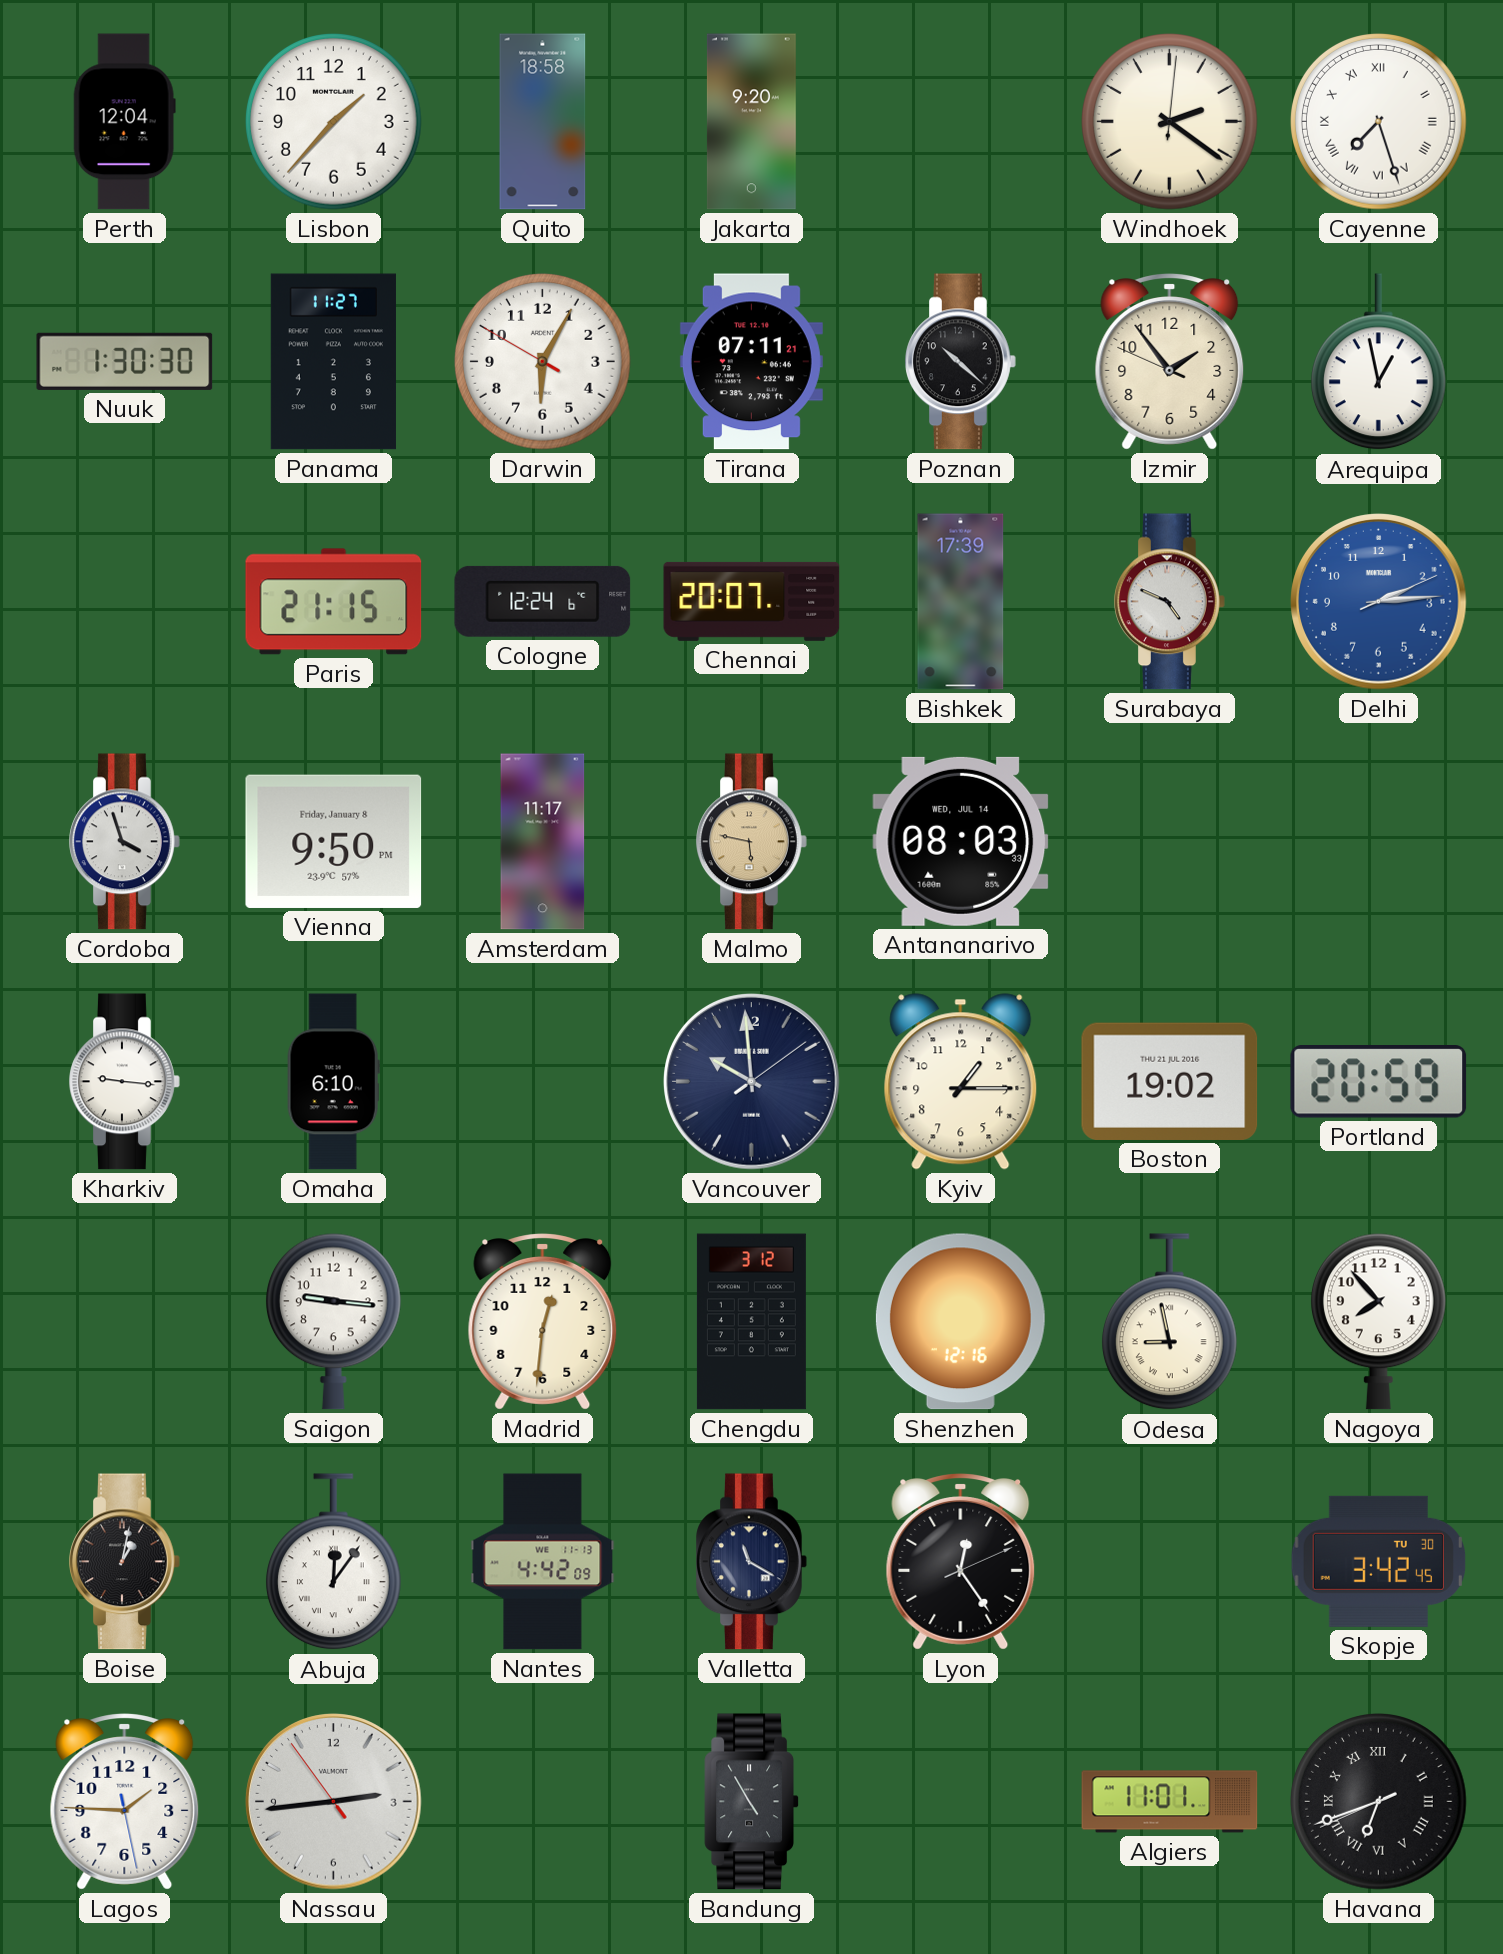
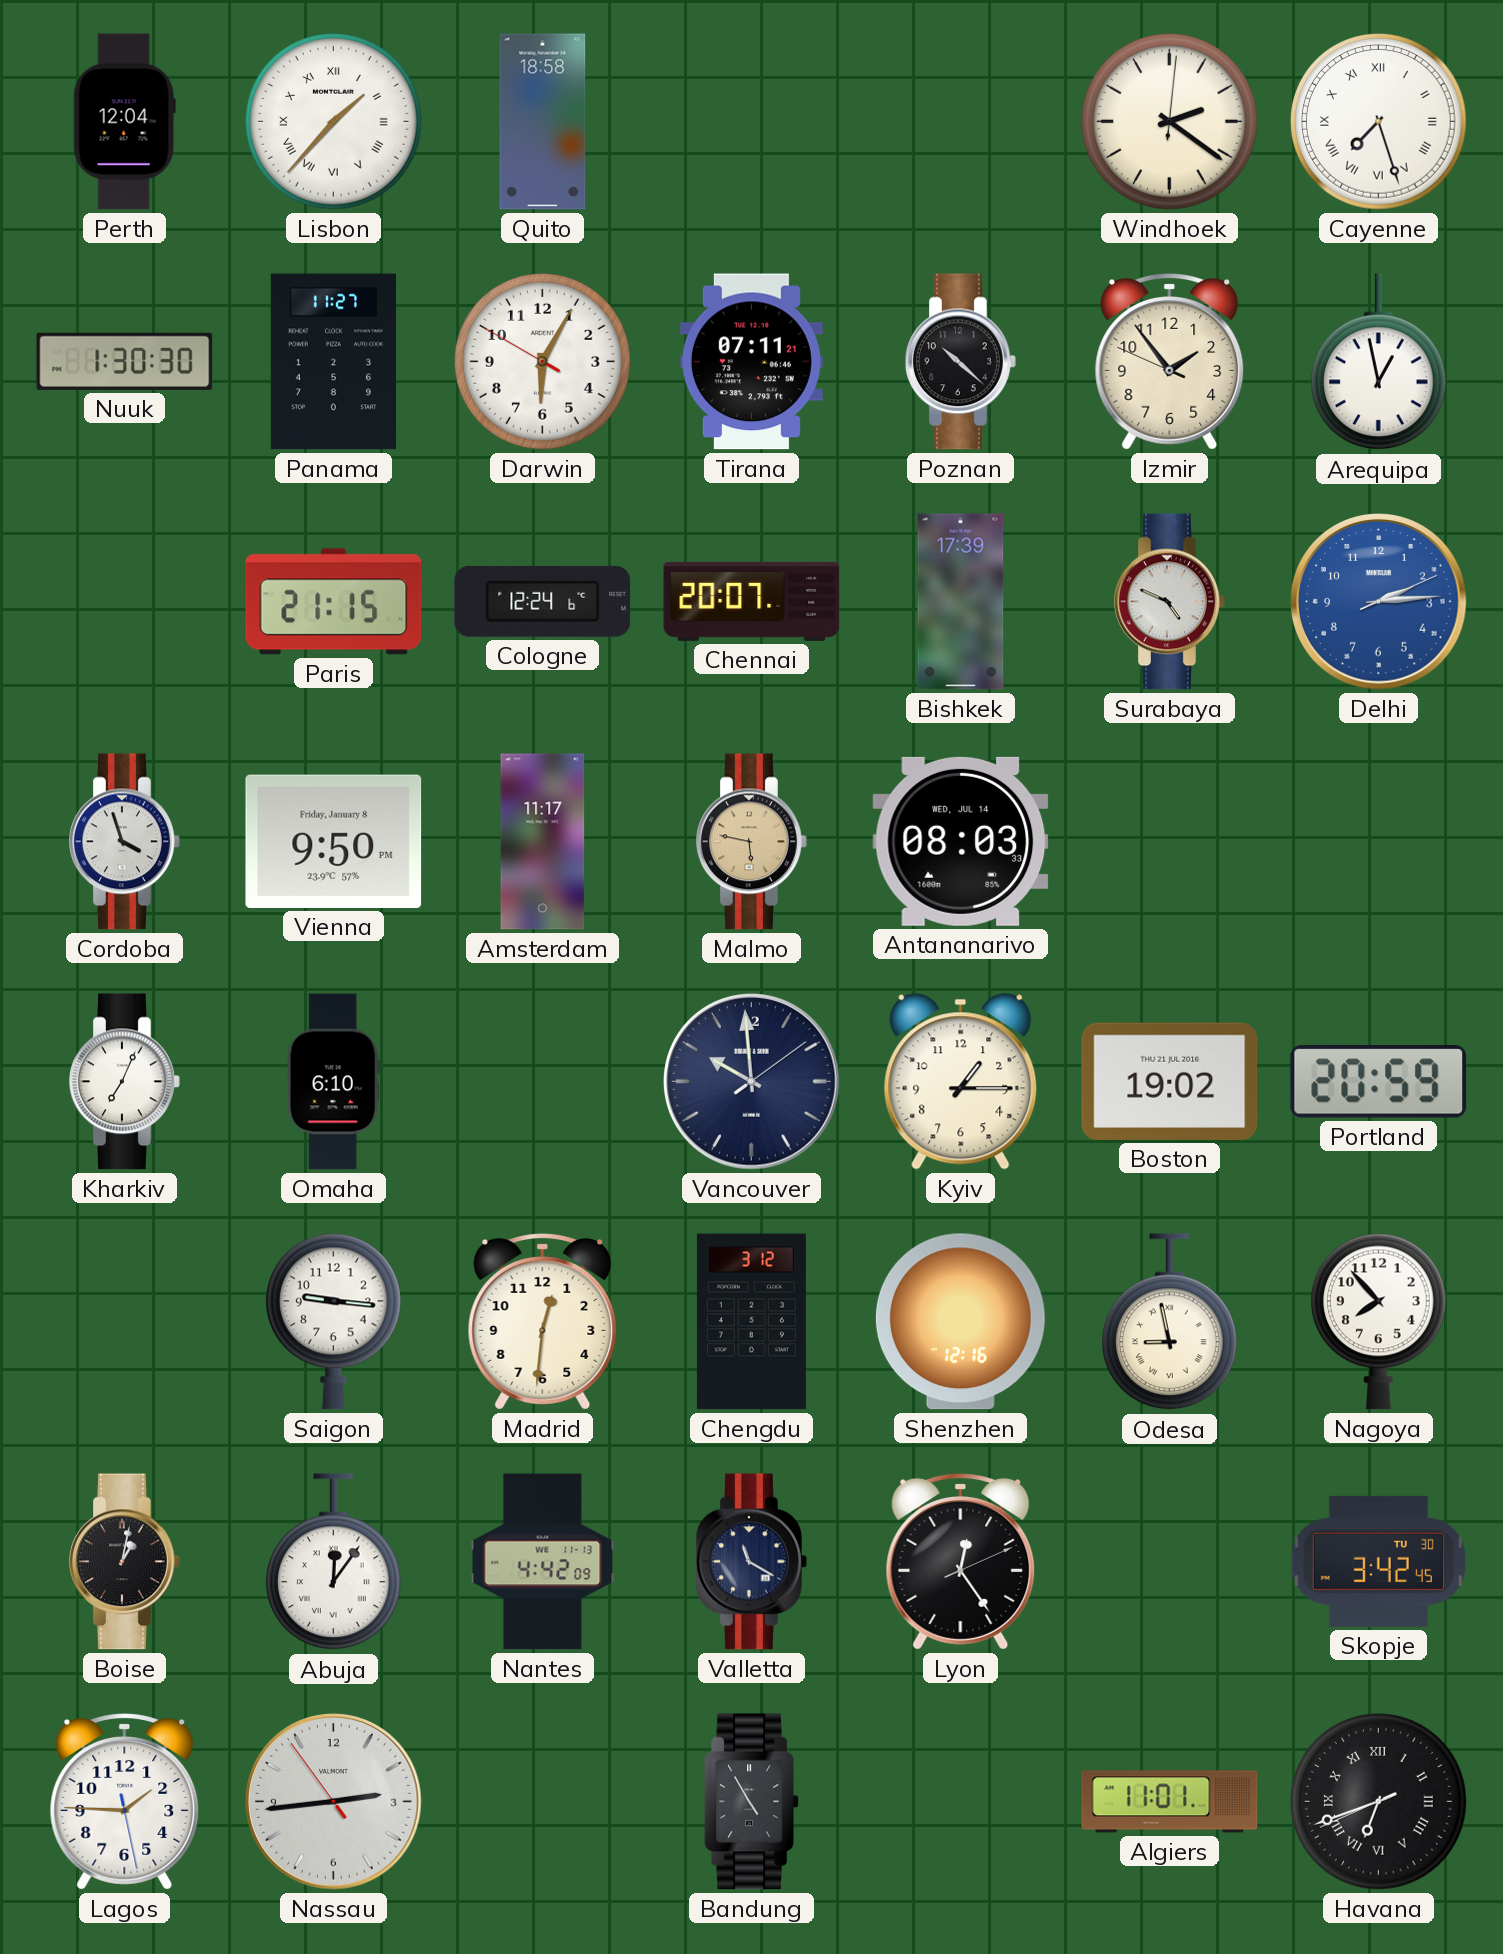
Lisbon numerals: Arabic -> Roman (334, 122)
Jakarta: 9:20 -> none (751, 122)
Kharkiv: 9:16 -> 7:04 (125, 1082)
